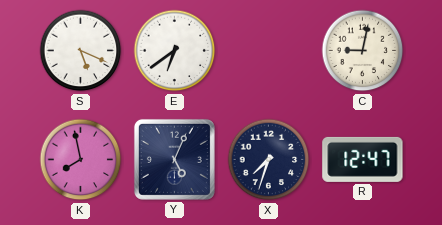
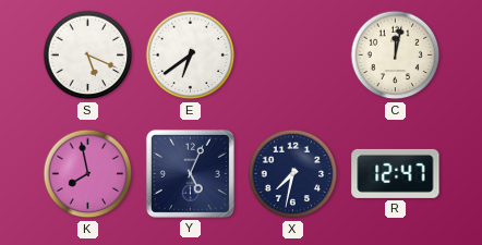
C: 9:02 -> 12:02 (396, 56)
X: 7:33 -> 7:32 (293, 174)
